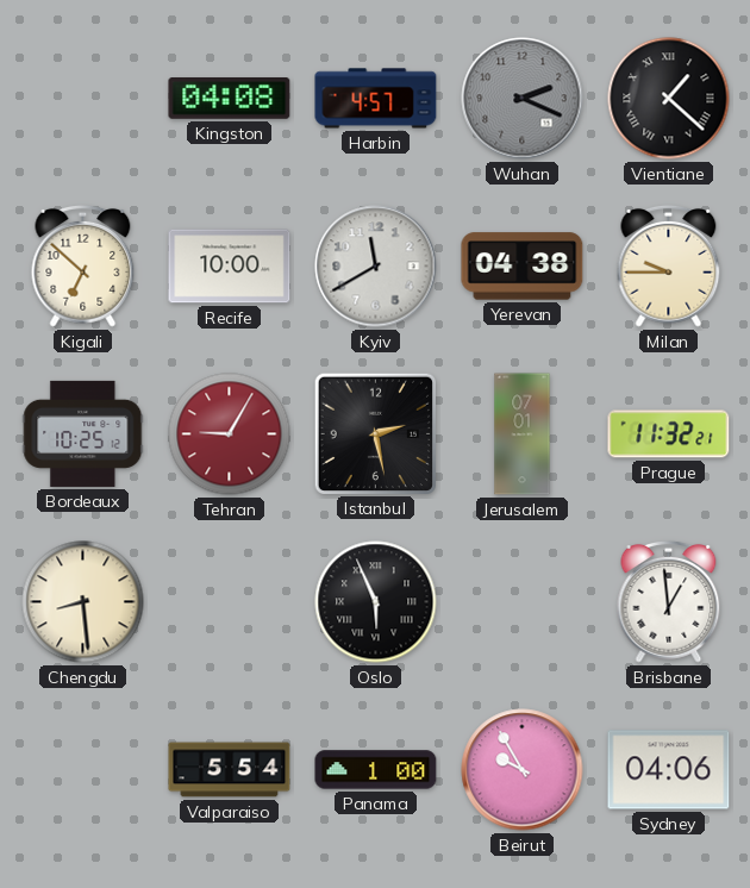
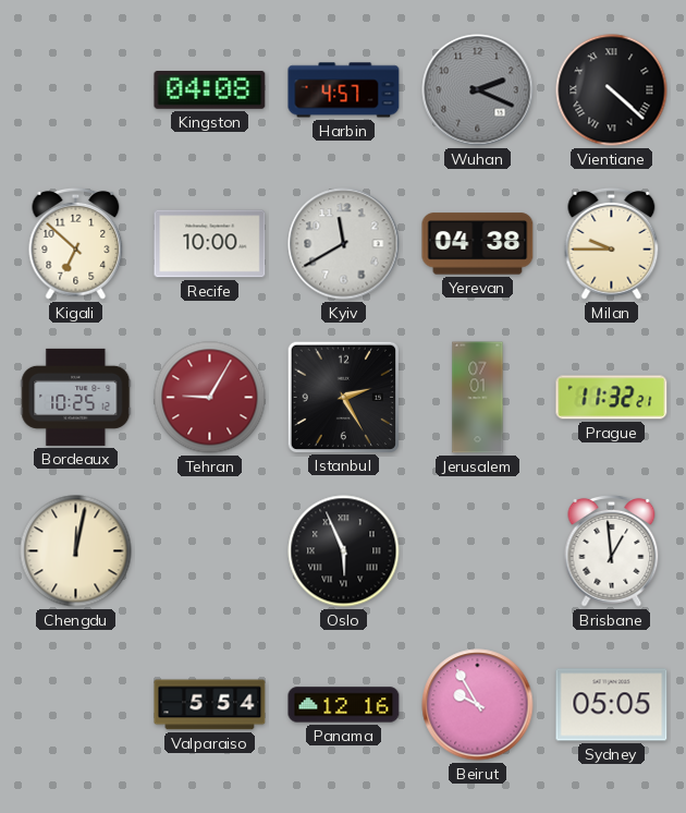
Vientiane: 1:22 -> 4:22 (612, 90)
Istanbul: 2:28 -> 2:25 (343, 397)
Chengdu: 8:29 -> 12:02 (76, 551)
Panama: 1:00 -> 12:16 (344, 705)
Sydney: 04:06 -> 05:05 (612, 705)
